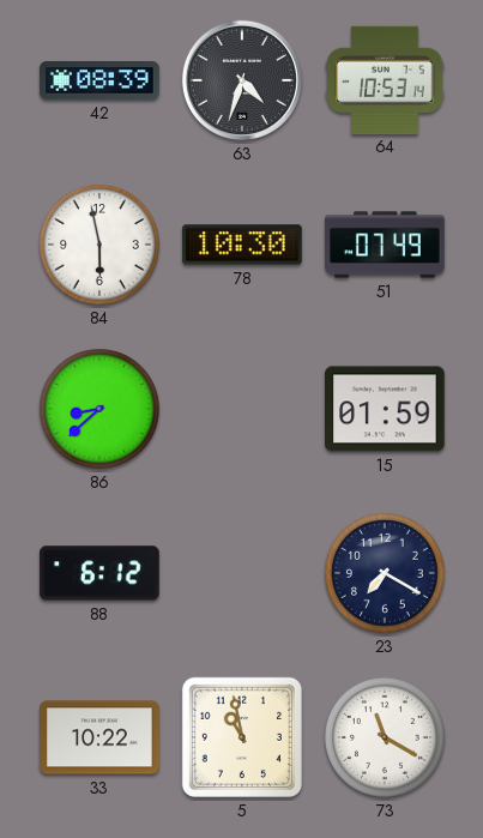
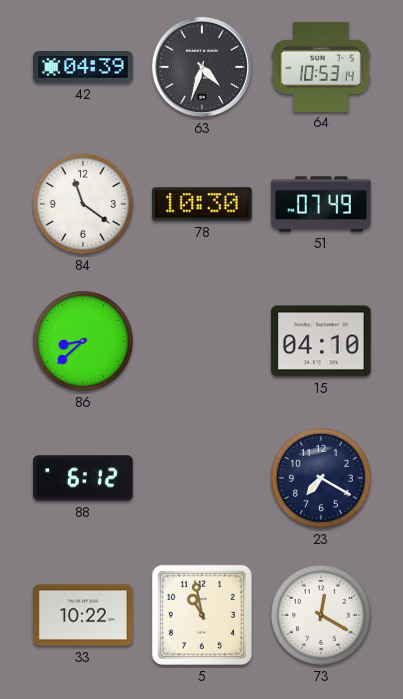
42: 08:39 -> 04:39 (83, 68)
84: 5:58 -> 11:21 (83, 204)
15: 01:59 -> 04:10 (321, 341)
73: 11:20 -> 12:20 (321, 615)
